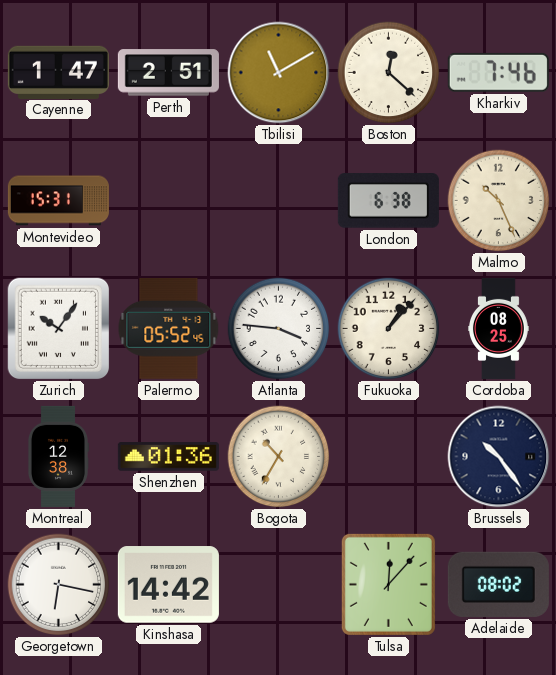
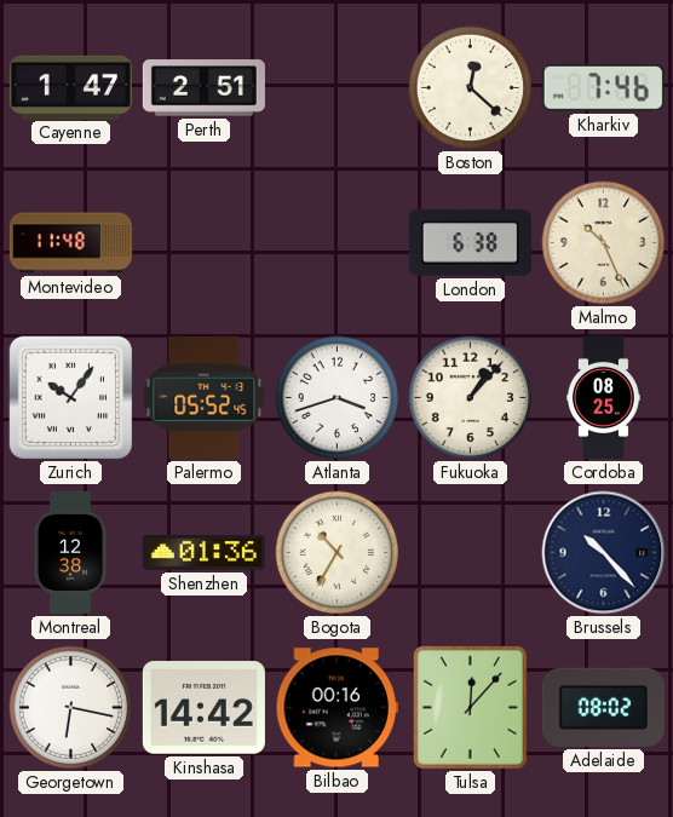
Tbilisi: 11:10 -> none (279, 73)
Montevideo: 15:31 -> 11:48 (70, 243)
Atlanta: 3:46 -> 3:42 (338, 398)
Brussels: 10:24 -> 10:23 (604, 553)
Bilbao: none -> 00:16 (336, 708)
